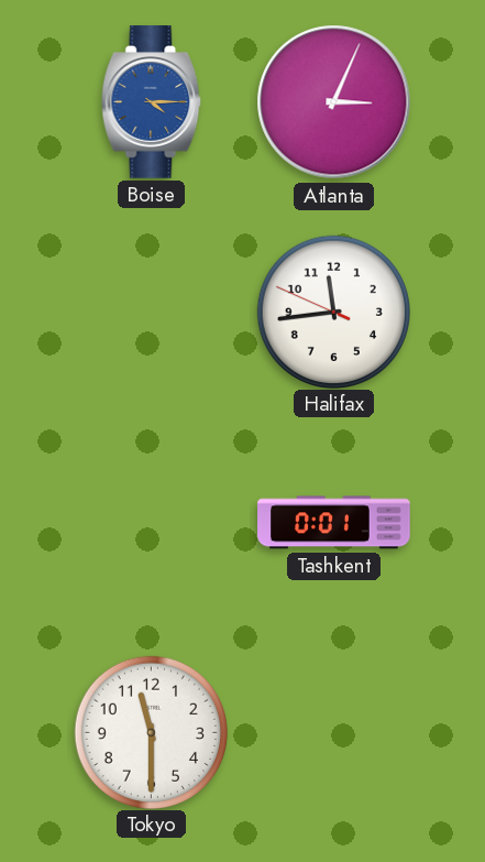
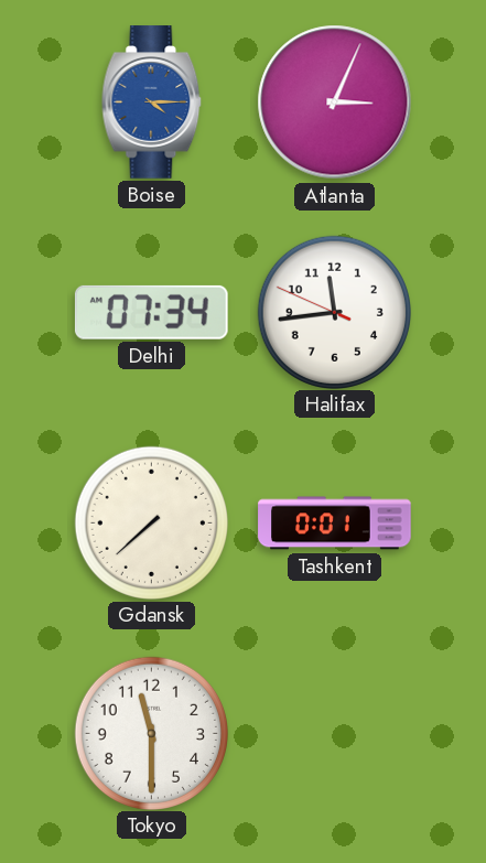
Delhi: none -> 07:34 (151, 312)
Gdansk: none -> 7:38 (151, 522)
